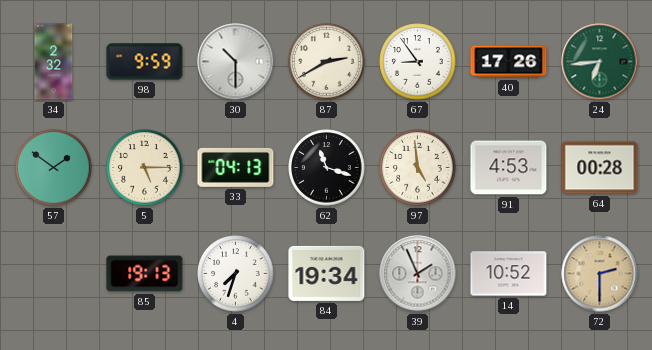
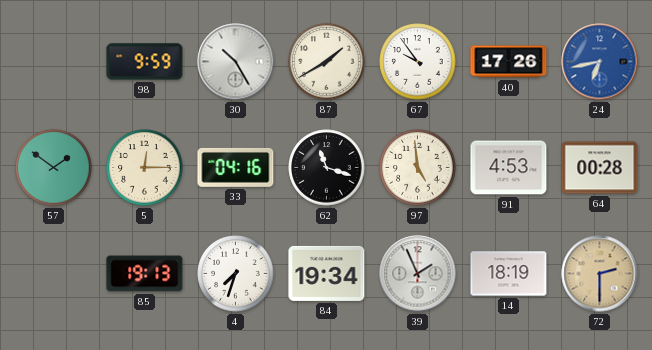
34: 2:32 -> none (54, 62)
30: 10:30 -> 10:25 (236, 62)
87: 2:40 -> 1:40 (327, 62)
67: 8:54 -> 9:54 (418, 62)
24: 6:44 -> 6:43 (600, 62)
24 dial: green -> blue (600, 62)
5: 5:15 -> 12:15 (145, 168)
33: 04:13 -> 04:16 (236, 167)
14: 10:52 -> 18:19 (509, 274)
